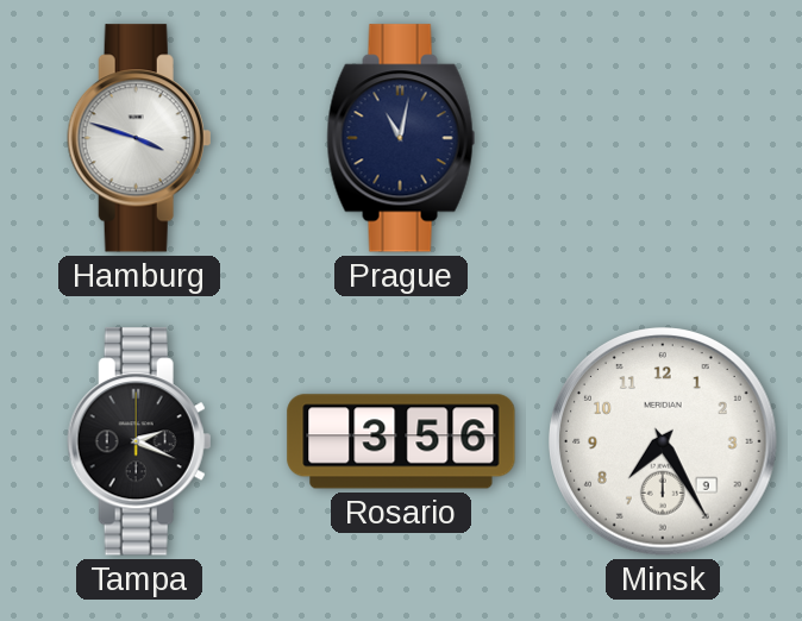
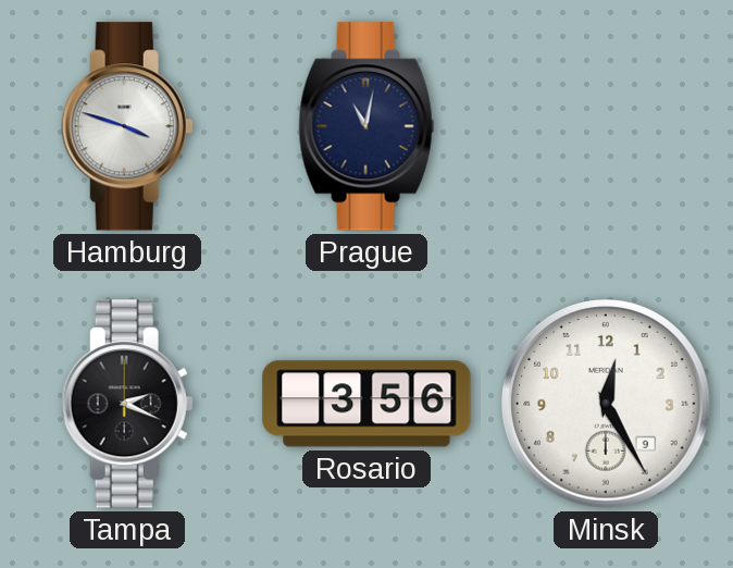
Minsk: 7:25 -> 12:25 (606, 404)
